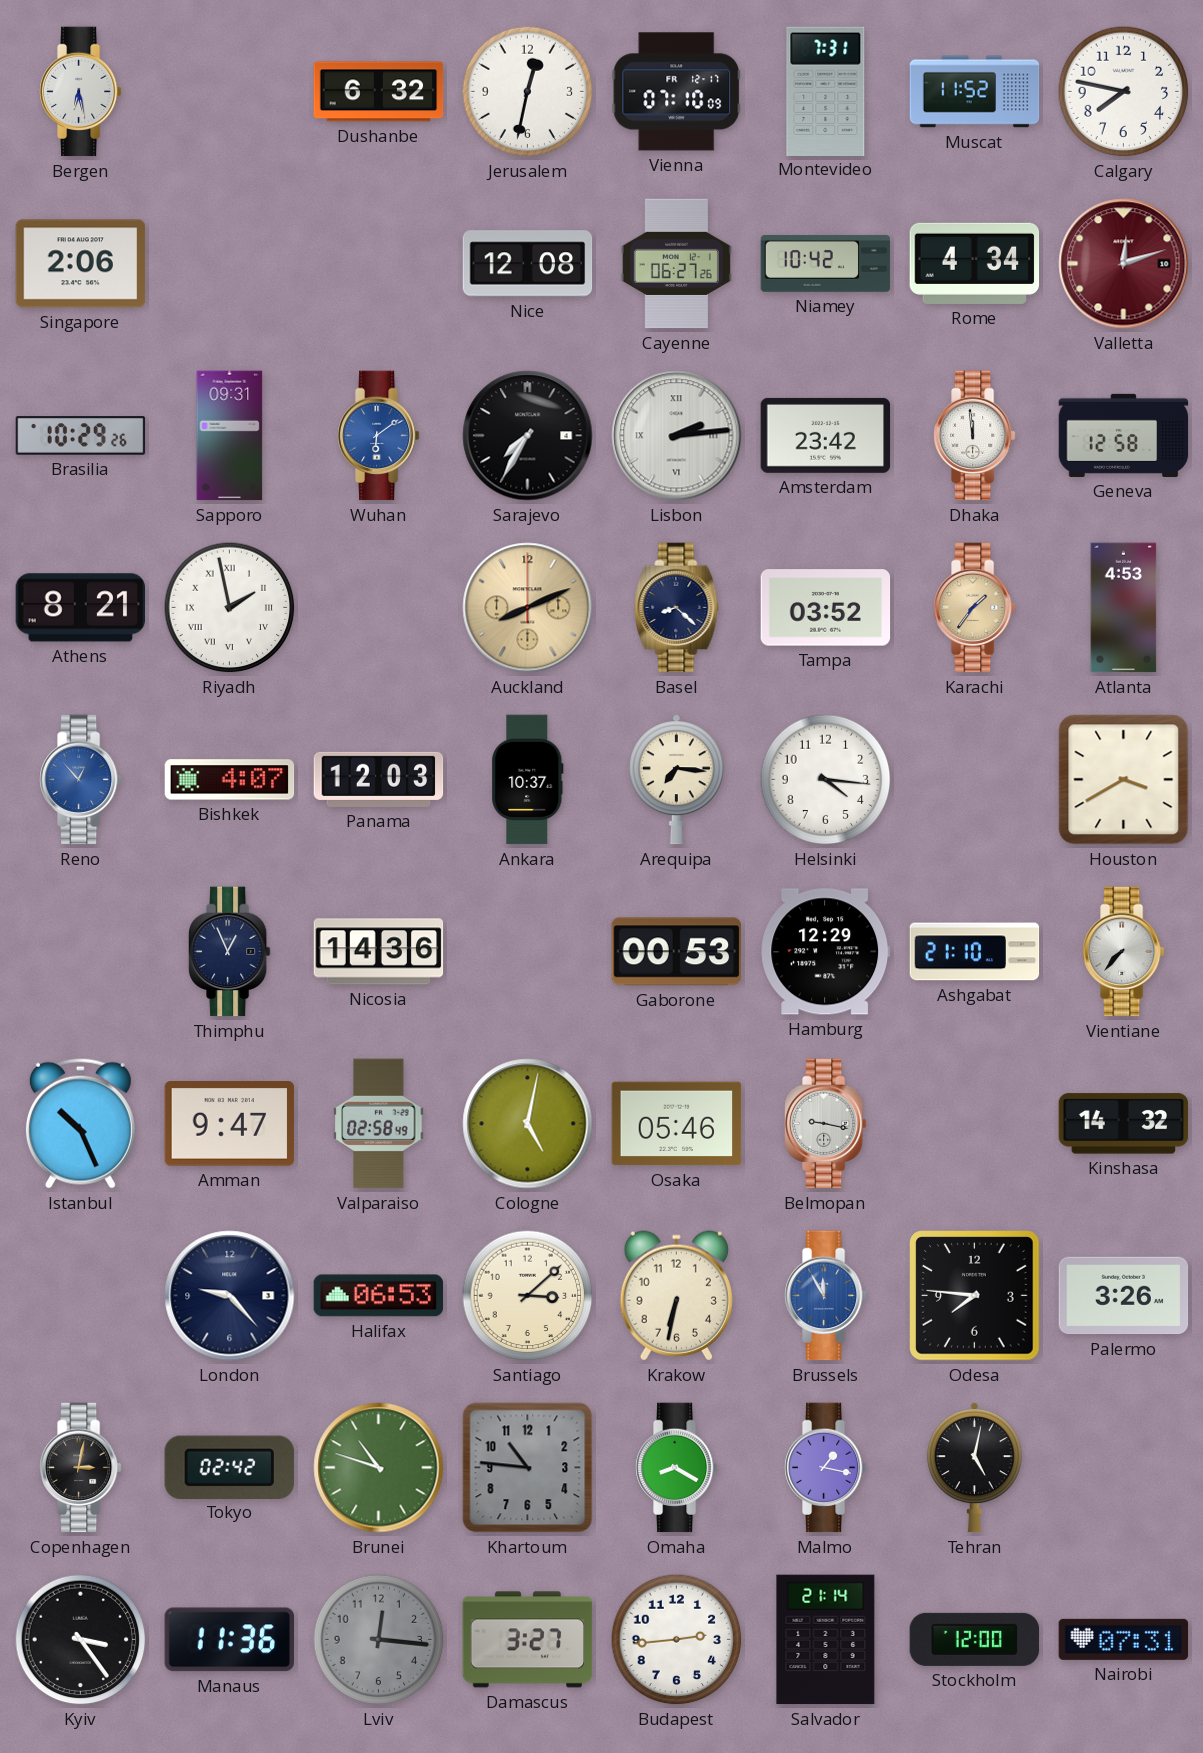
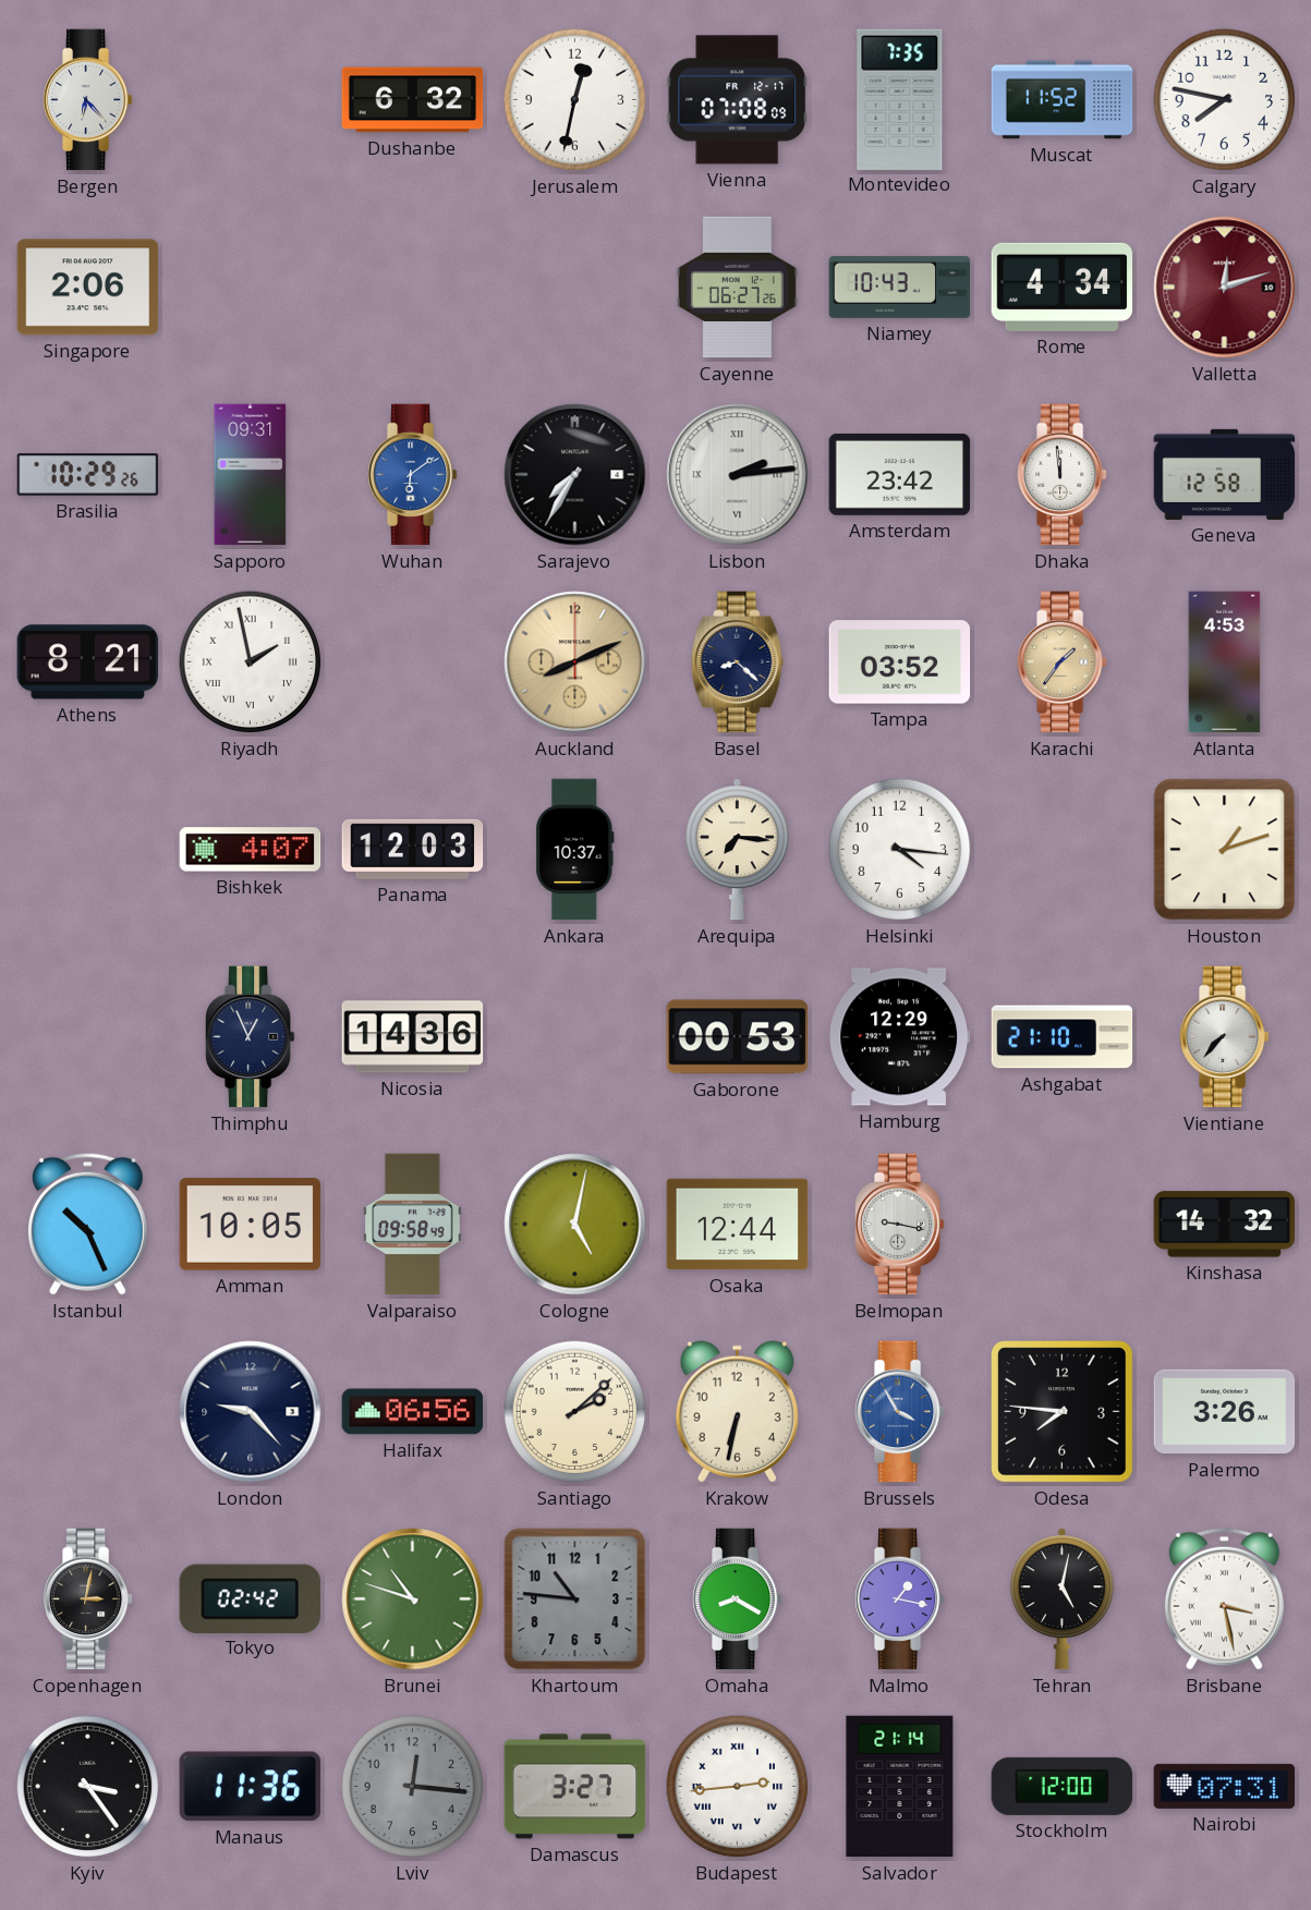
Bergen: 6:28 -> 6:23 (87, 100)
Vienna: 07:10 -> 07:08 (738, 100)
Montevideo: 7:31 -> 7:35 (900, 99)
Nice: 12:08 -> none (528, 264)
Niamey: 10:42 -> 10:43 (900, 288)
Reno: 12:53 -> none (80, 780)
Houston: 3:40 -> 1:12 (1225, 850)
Amman: 9:47 -> 10:05 (251, 1225)
Valparaiso: 02:58 -> 09:58 (413, 1225)
Osaka: 05:46 -> 12:44 (738, 1225)
Halifax: 06:53 -> 06:56 (413, 1412)
Santiago: 3:08 -> 2:08 (575, 1412)
Brussels: 11:55 -> 3:55 (899, 1412)
Brisbane: none -> 3:28 (1224, 1598)
Budapest numerals: Arabic -> Roman (738, 1787)
